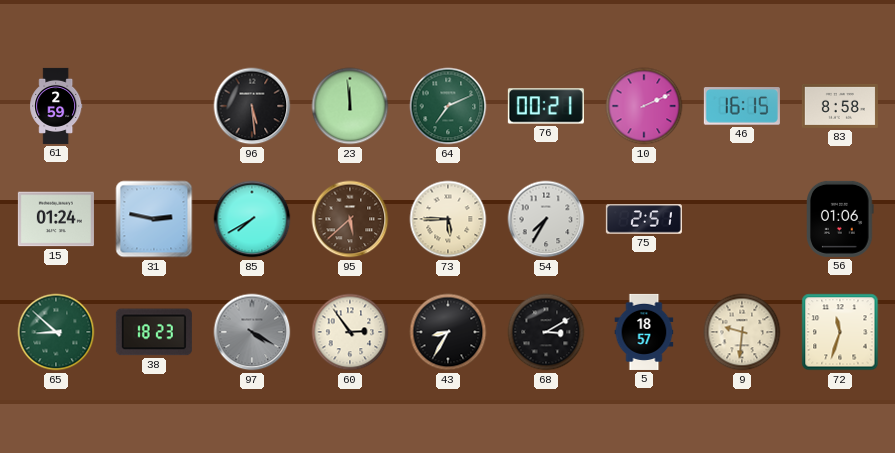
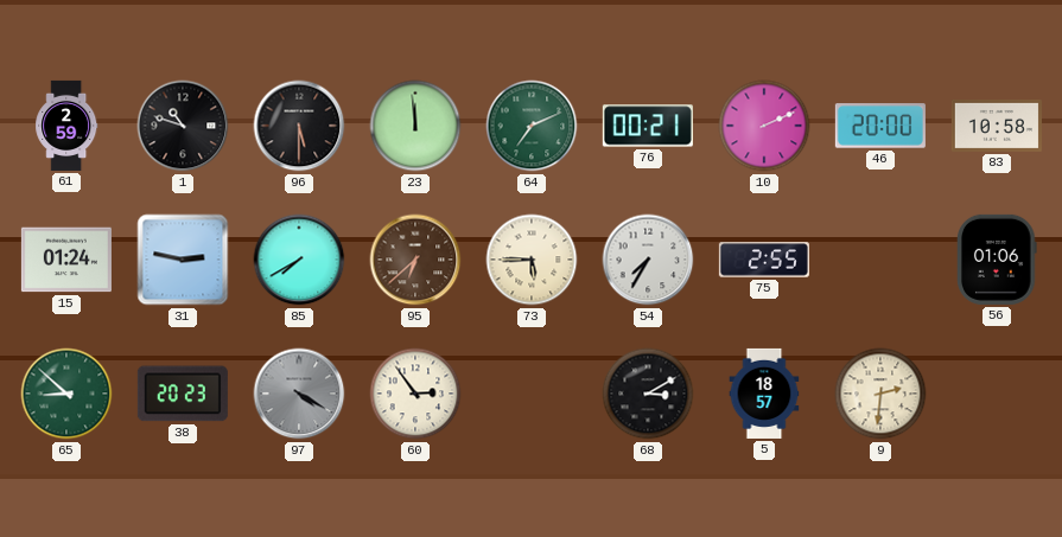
1: none -> 10:48 (183, 126)
96: 5:29 -> 5:30 (299, 126)
46: 16:15 -> 20:00 (880, 126)
83: 8:58 -> 10:58 (997, 126)
95: 5:38 -> 6:38 (415, 260)
75: 2:51 -> 2:55 (764, 260)
38: 18:23 -> 20:23 (183, 394)
43: 8:35 -> none (448, 332)
9: 9:31 -> 2:31 (880, 394)
72: 11:33 -> none (840, 332)
